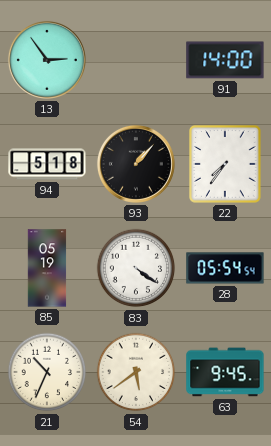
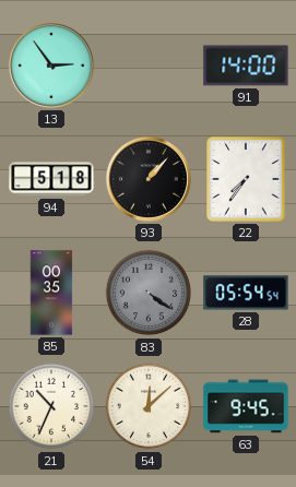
85: 05:19 -> 00:35 (51, 293)
83 dial: white -> grey (149, 293)
54: 5:39 -> 12:08 (149, 406)
